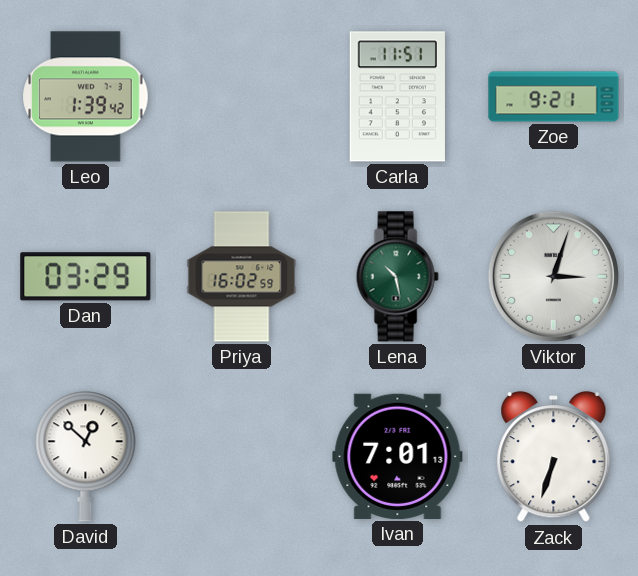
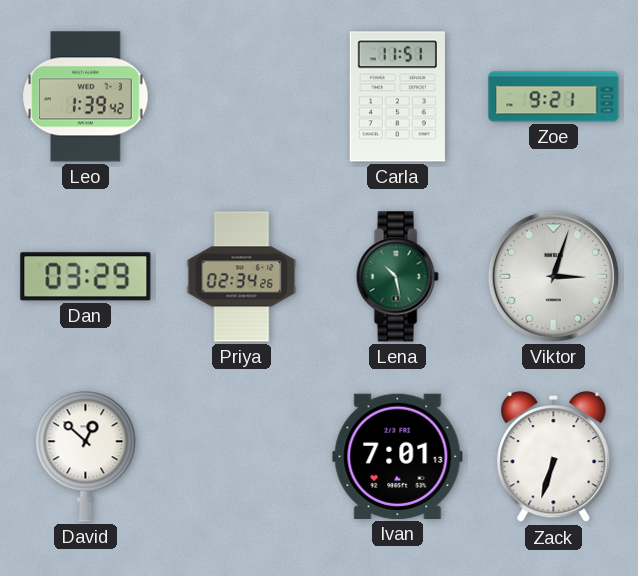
Priya: 16:02 -> 02:34 (242, 277)
